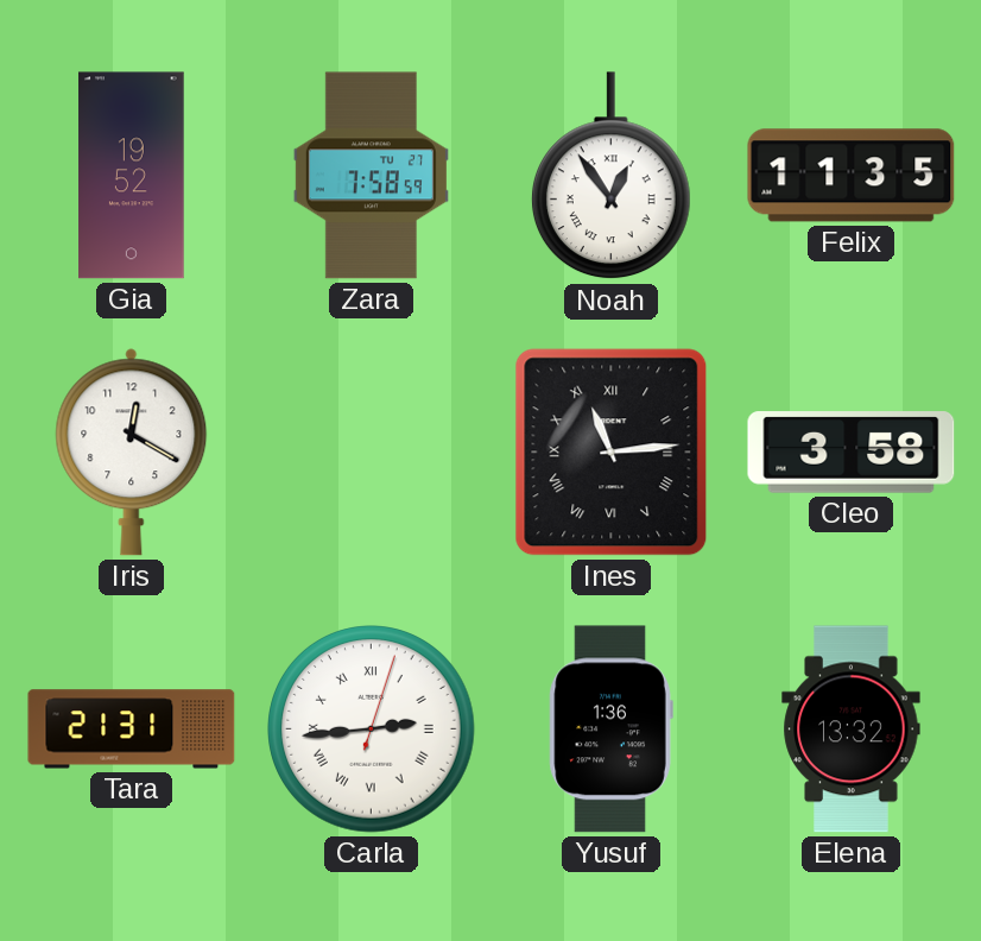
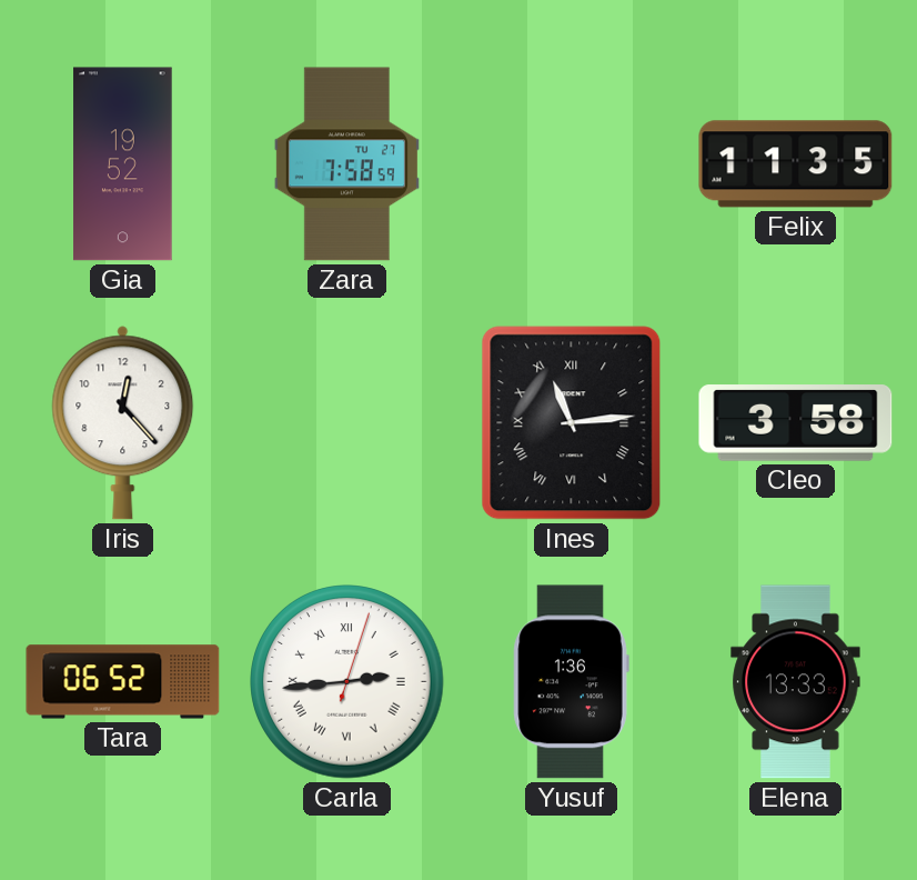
Noah: 12:54 -> none (610, 176)
Iris: 12:20 -> 12:23 (123, 423)
Tara: 21:31 -> 06:52 (123, 682)
Elena: 13:32 -> 13:33 (796, 682)
